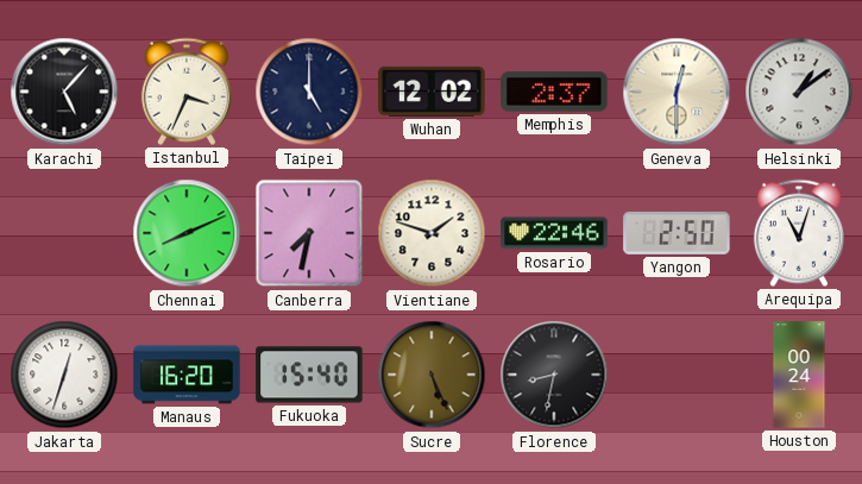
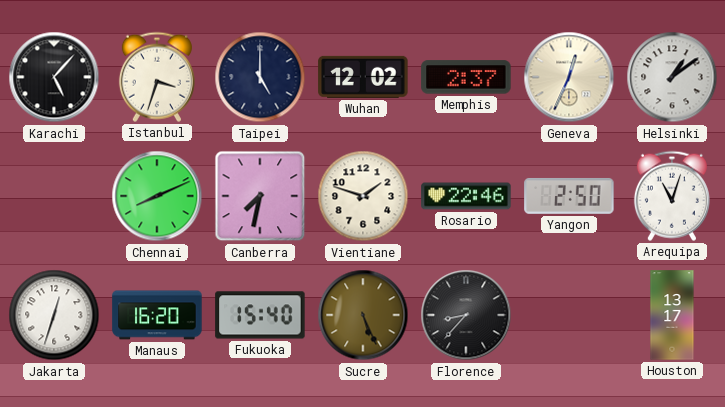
Istanbul: 3:34 -> 3:33 (157, 77)
Geneva: 12:30 -> 12:34 (569, 77)
Florence: 8:32 -> 8:37 (466, 315)
Houston: 00:24 -> 13:17 (672, 315)
